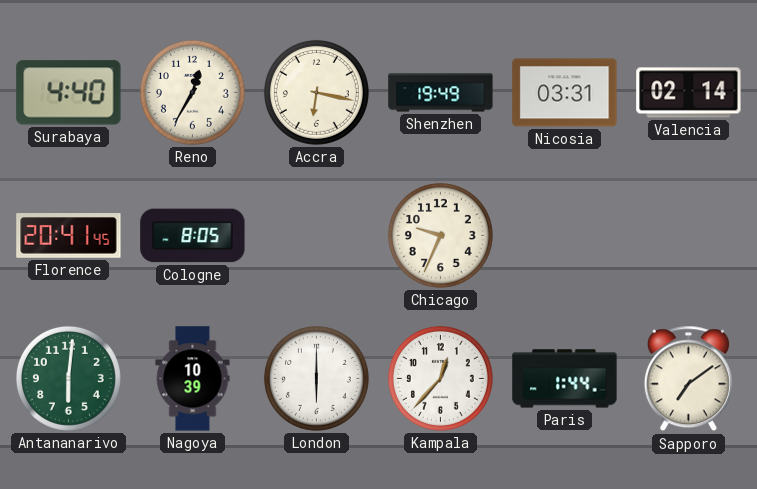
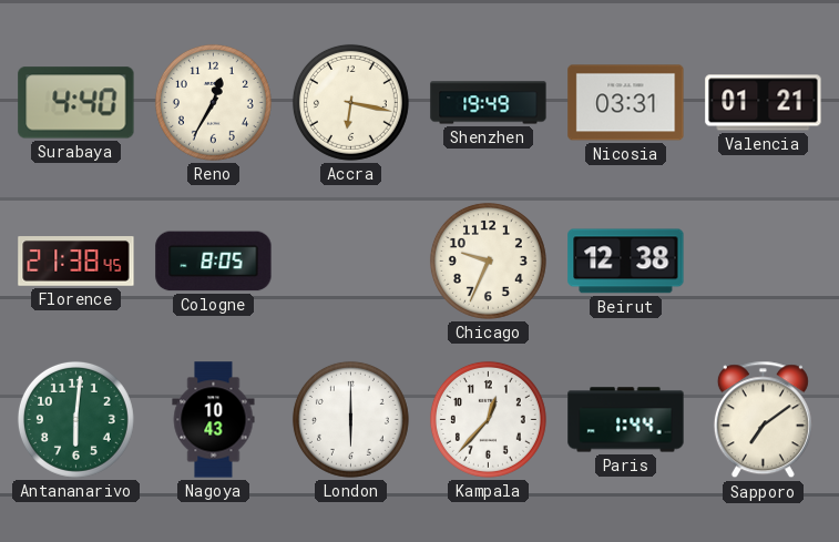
Valencia: 02:14 -> 01:21 (764, 103)
Florence: 20:41 -> 21:38 (76, 262)
Beirut: none -> 12:38 (626, 262)
Nagoya: 10:39 -> 10:43 (214, 420)
